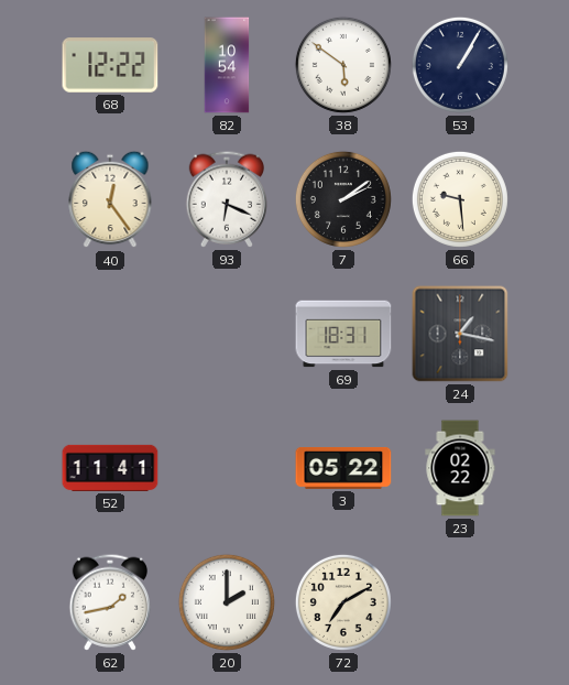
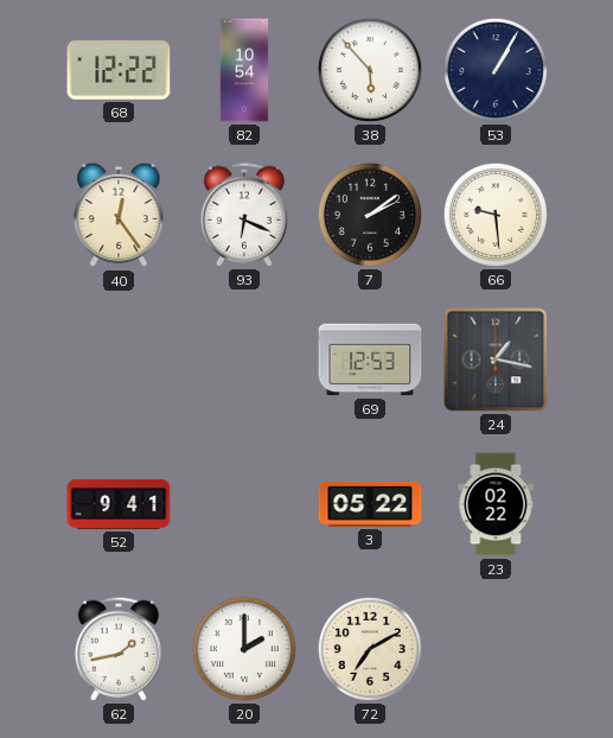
38: 5:51 -> 5:53 (370, 70)
69: 18:31 -> 12:53 (370, 360)
52: 11:41 -> 9:41 (119, 504)
